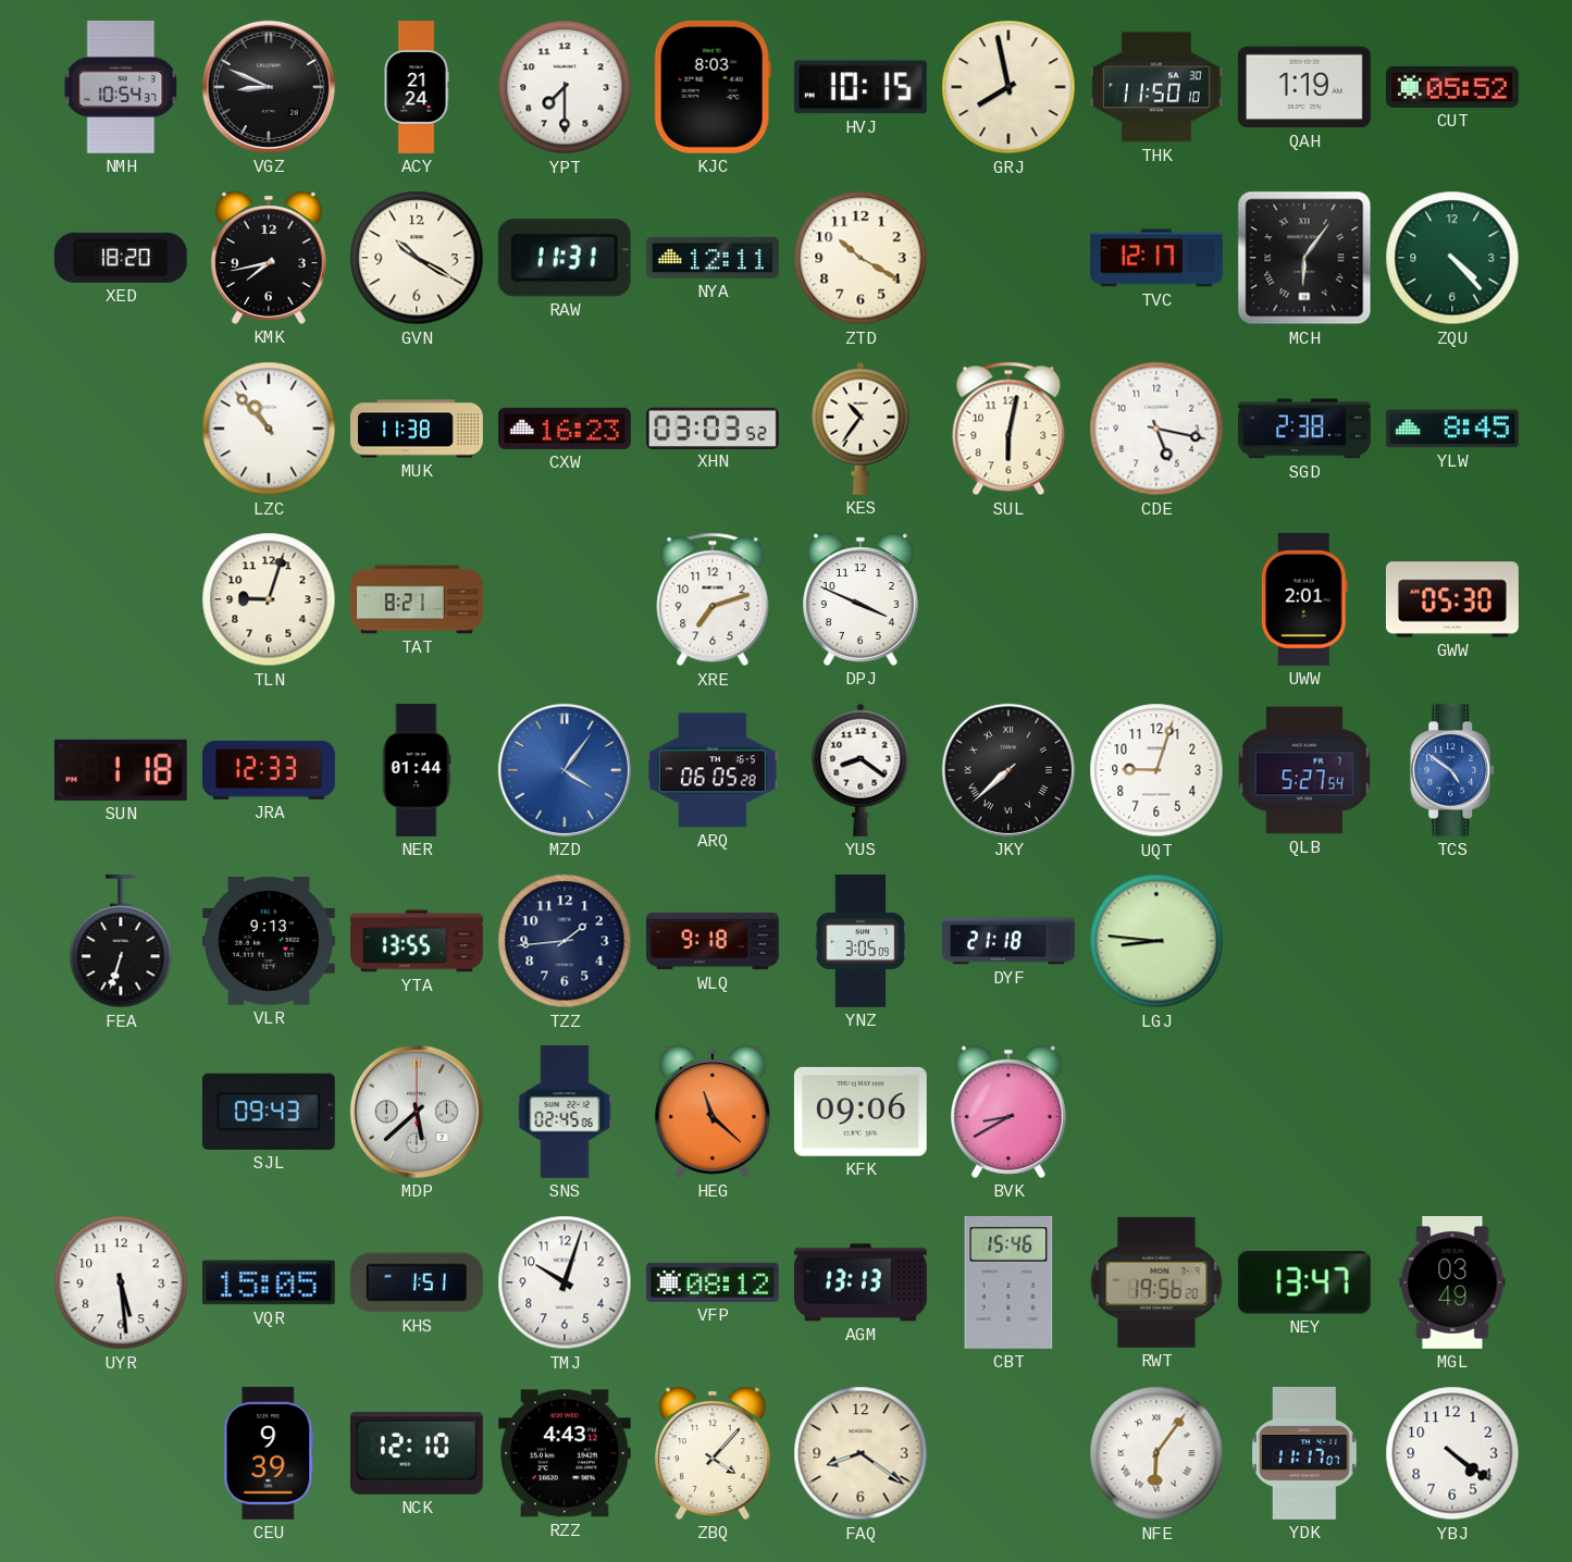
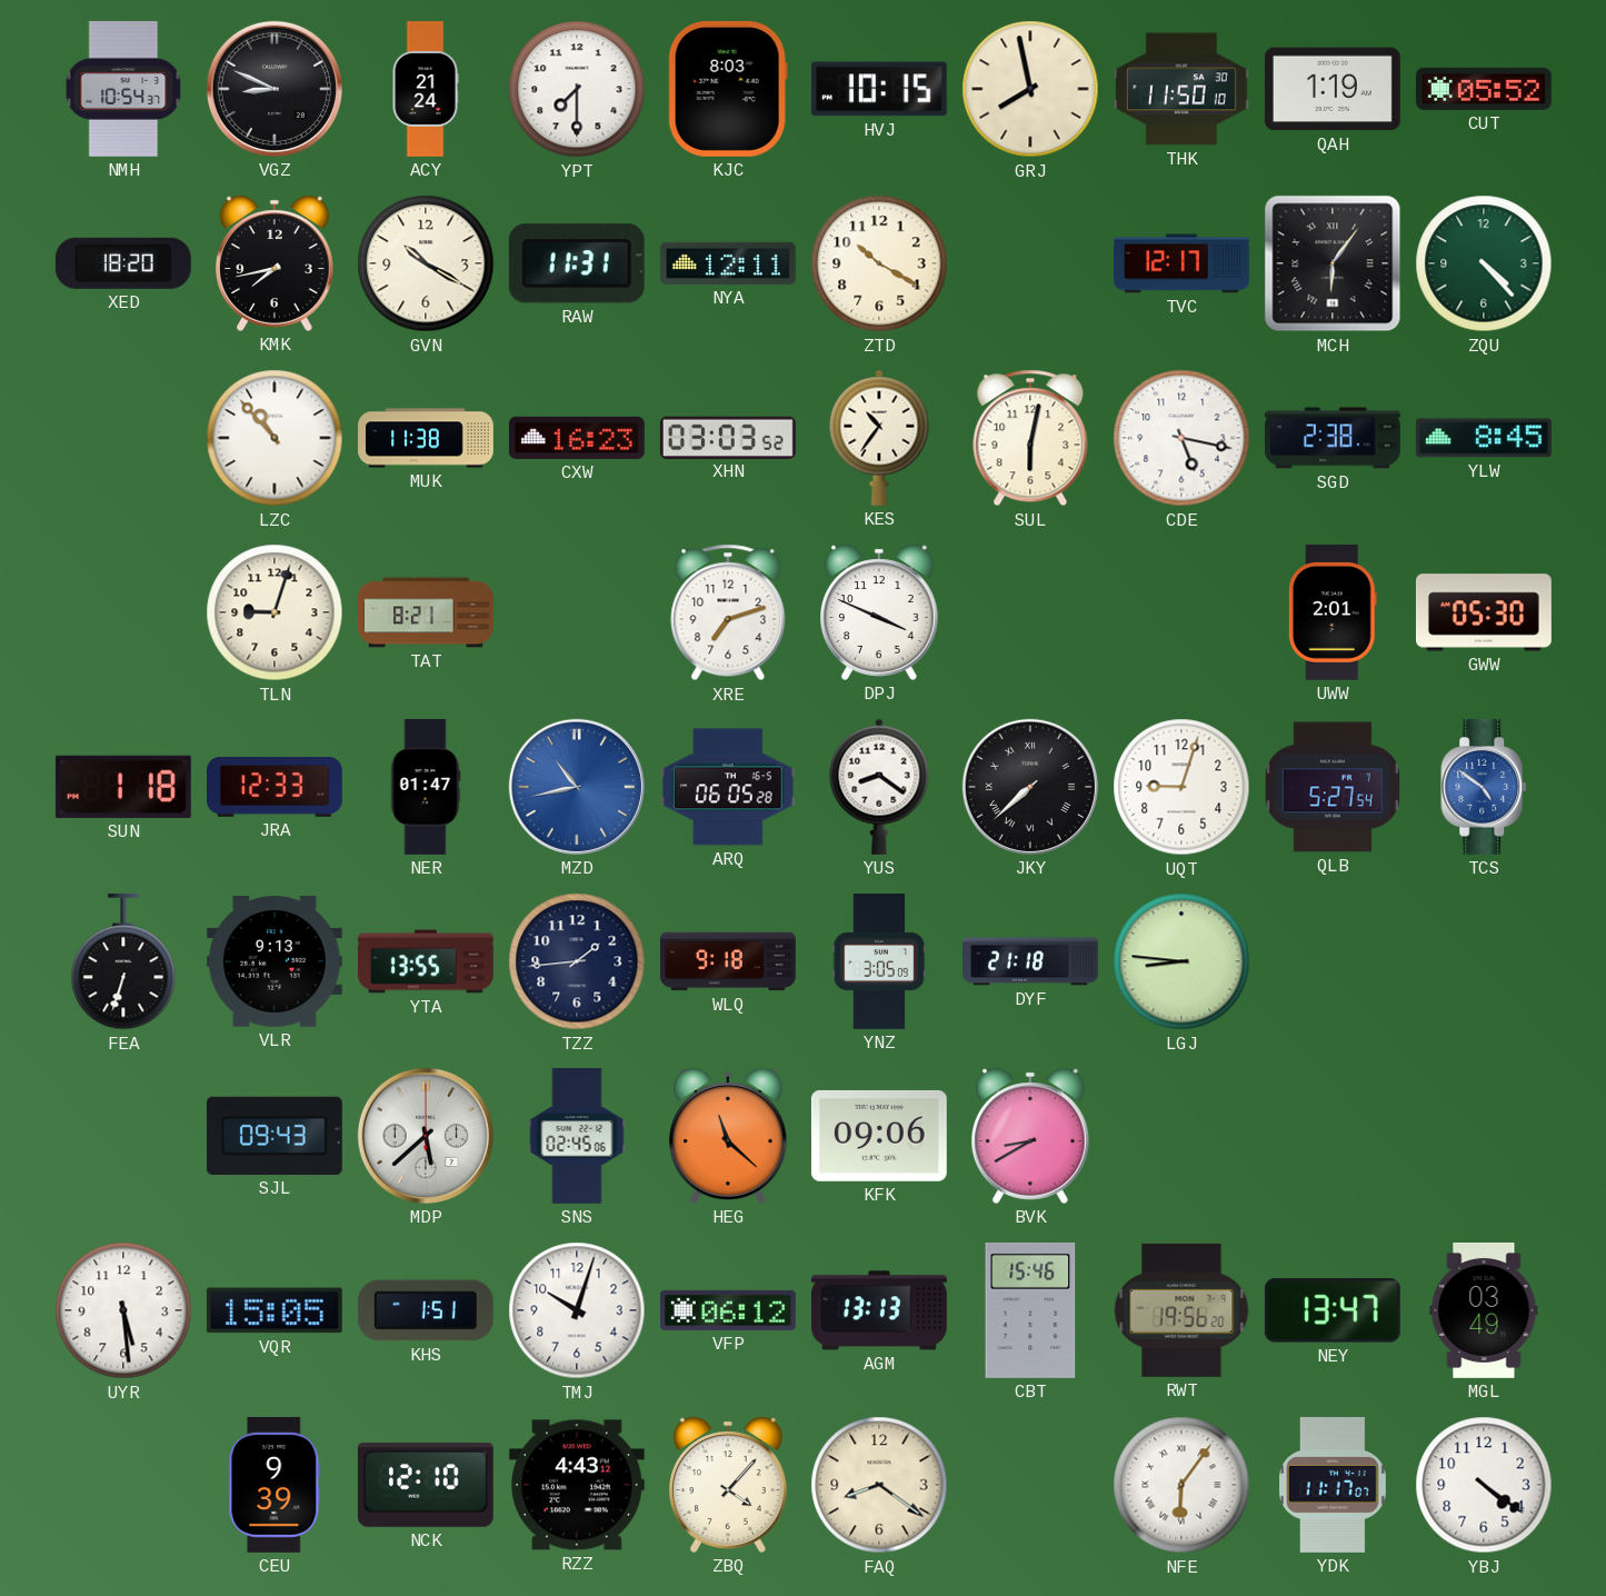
NER: 01:44 -> 01:47 (426, 788)
MZD: 4:06 -> 10:43 (577, 787)
VFP: 08:12 -> 06:12 (728, 1310)
